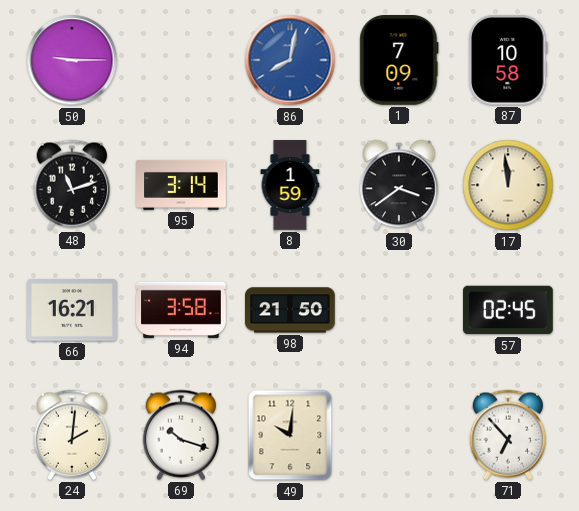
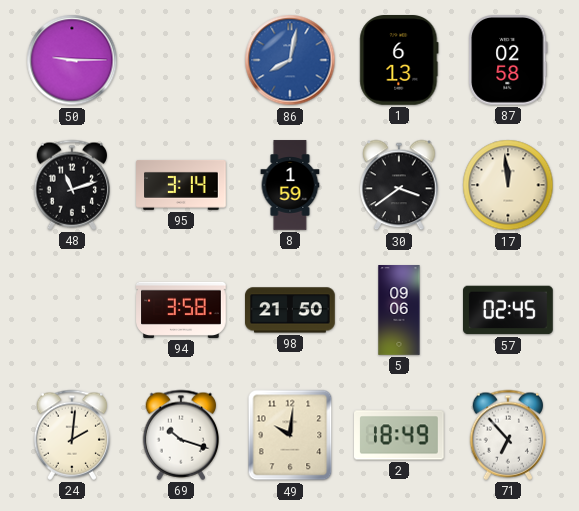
1: 7:09 -> 6:13 (399, 61)
87: 10:58 -> 02:58 (509, 61)
66: 16:21 -> none (73, 311)
5: none -> 09:06 (399, 310)
2: none -> 18:49 (400, 435)
